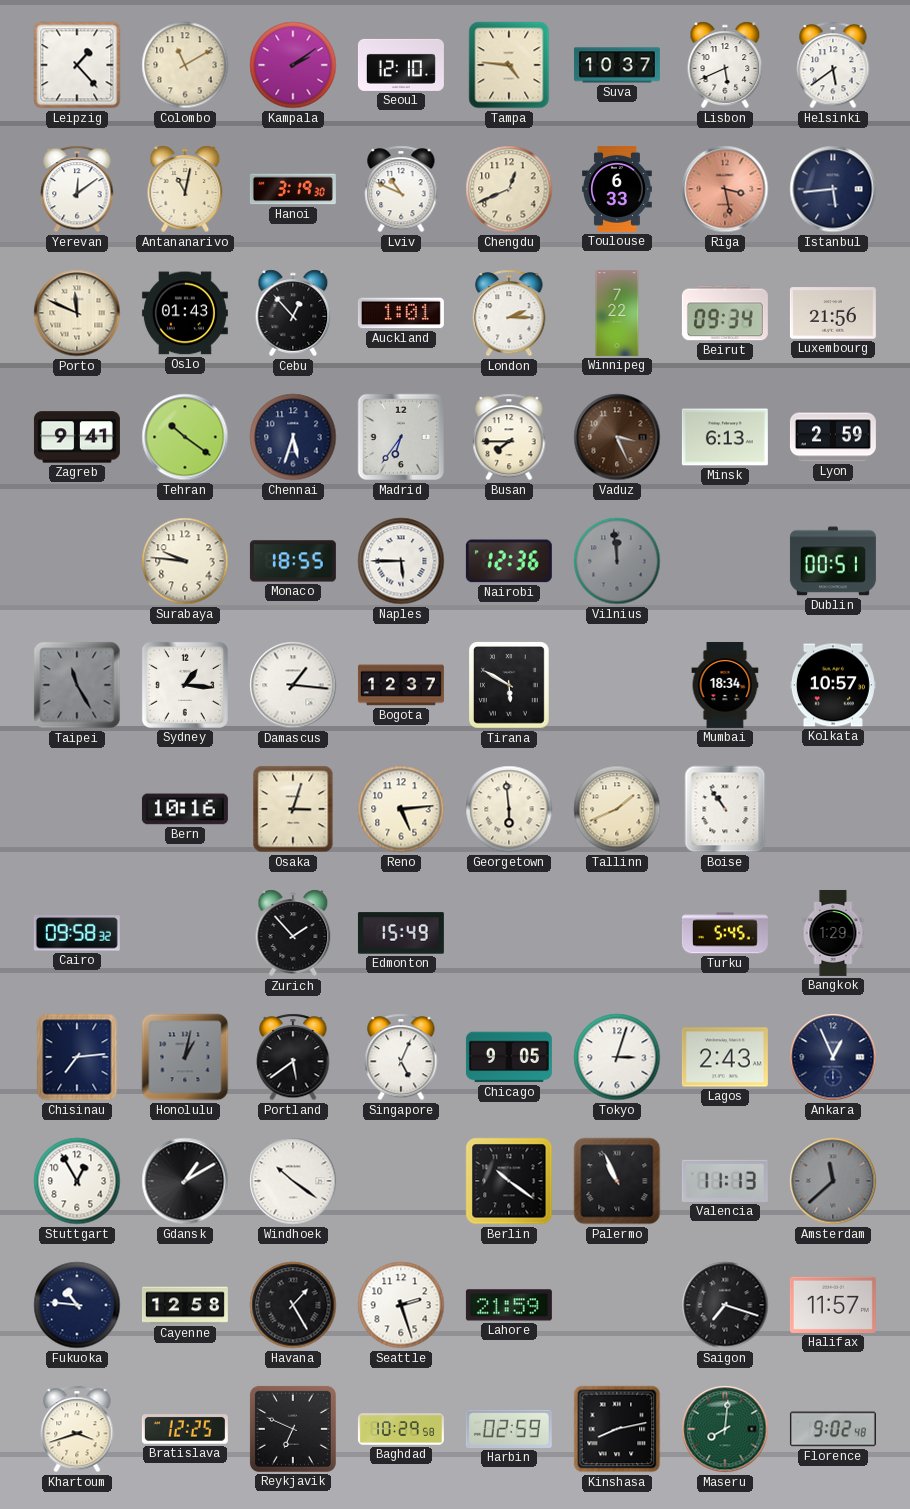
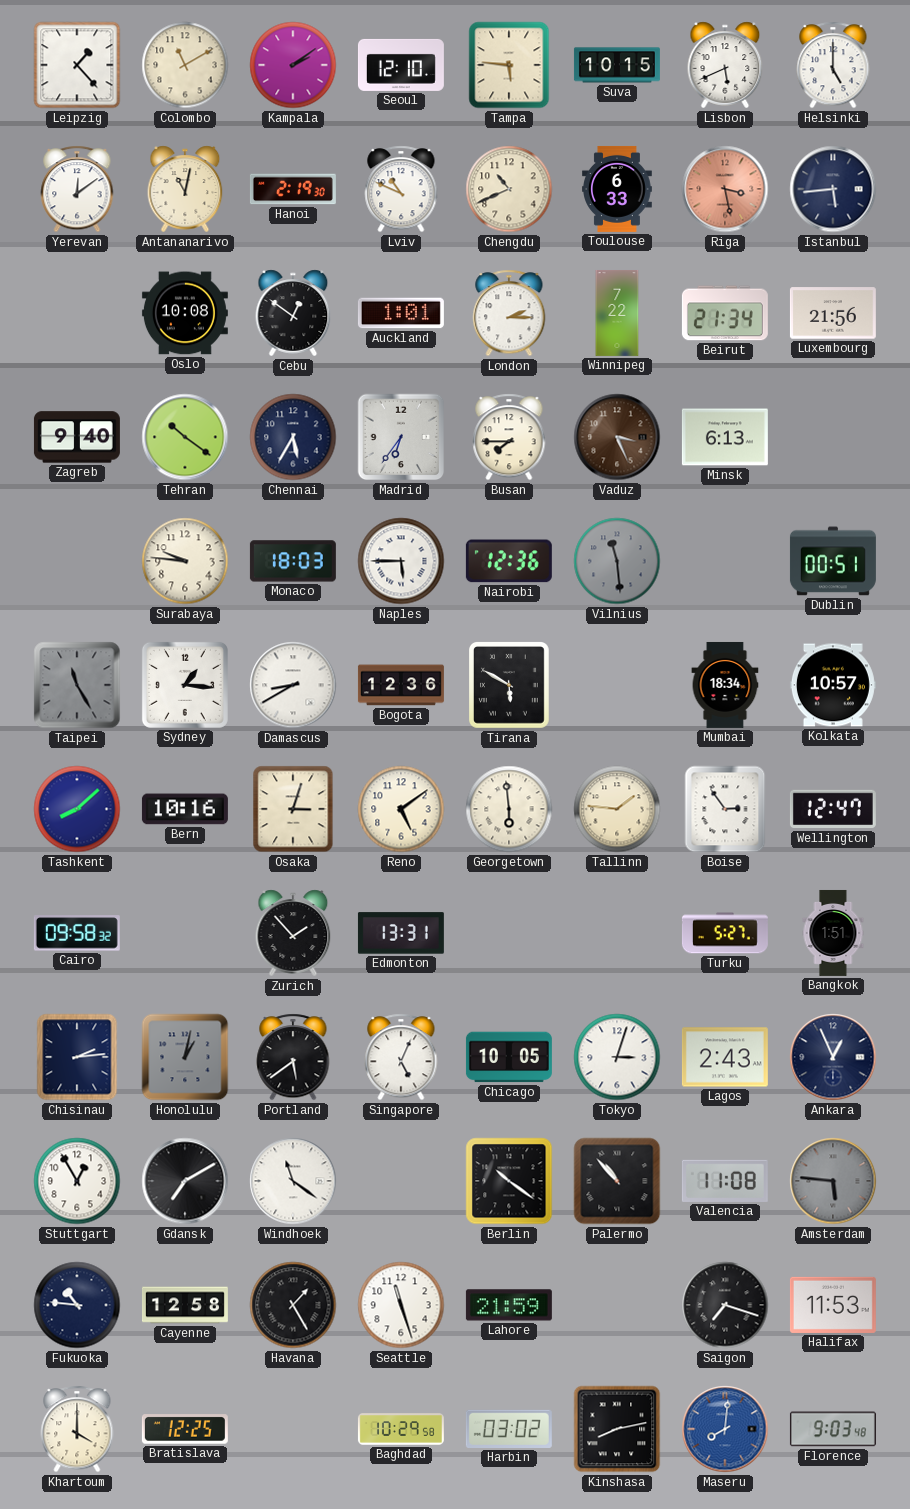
Tampa: 4:46 -> 5:46 (509, 65)
Suva: 10:37 -> 10:15 (617, 65)
Helsinki: 5:39 -> 5:00 (833, 65)
Hanoi: 3:19 -> 2:19 (293, 189)
Chengdu: 12:41 -> 10:41 (509, 189)
Porto: 11:49 -> none (77, 313)
Oslo: 01:43 -> 10:08 (185, 313)
Cebu: 12:53 -> 12:51 (293, 313)
Beirut: 09:34 -> 21:34 (725, 313)
Zagreb: 9:41 -> 9:40 (77, 437)
Chennai: 5:33 -> 5:35 (293, 437)
Lyon: 2:59 -> none (833, 437)
Monaco: 18:55 -> 18:03 (293, 561)
Vilnius: 11:59 -> 11:29 (617, 561)
Damascus: 1:16 -> 8:40 (293, 685)
Bogota: 12:37 -> 12:36 (401, 685)
Tashkent: none -> 8:08 (77, 809)
Reno: 5:14 -> 5:09 (401, 809)
Tallinn: 1:41 -> 1:46 (617, 809)
Boise: 10:54 -> 2:54 (725, 809)
Wellington: none -> 12:47 (833, 809)
Edmonton: 15:49 -> 13:31 (401, 933)
Turku: 5:45 -> 5:27 (725, 933)
Bangkok: 1:29 -> 1:51 (833, 933)
Chisinau: 7:14 -> 2:14 (77, 1057)
Chicago: 9:05 -> 10:05 (509, 1057)
Gdansk: 1:10 -> 7:10 (185, 1181)
Windhoek: 10:21 -> 11:21 (293, 1181)
Palermo: 10:56 -> 10:53 (617, 1181)
Valencia: 11:13 -> 11:08 (725, 1181)
Amsterdam: 11:38 -> 5:46 (833, 1181)
Seattle: 2:27 -> 11:27 (401, 1305)
Halifax: 11:57 -> 11:53 (833, 1305)
Khartoum: 3:42 -> 4:00 (77, 1429)
Reykjavik: 6:49 -> none (293, 1429)
Harbin: 02:59 -> 03:02 (509, 1429)
Maseru dial: green -> blue (725, 1429)
Florence: 9:02 -> 9:03 (833, 1429)
